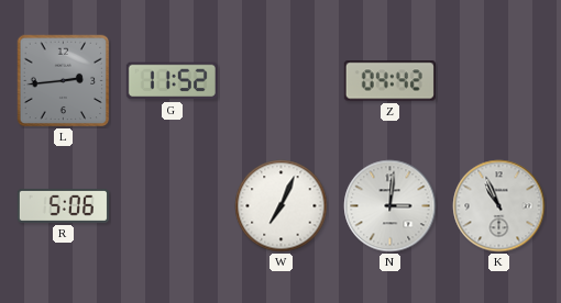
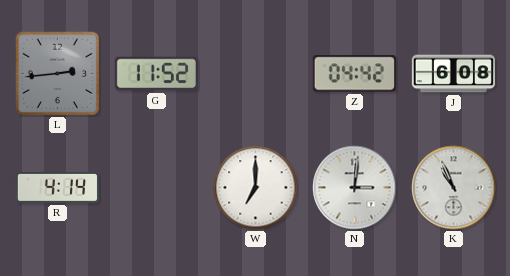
J: none -> 6:08 (453, 74)
R: 5:06 -> 4:14 (57, 187)
W: 7:04 -> 7:00 (256, 188)
